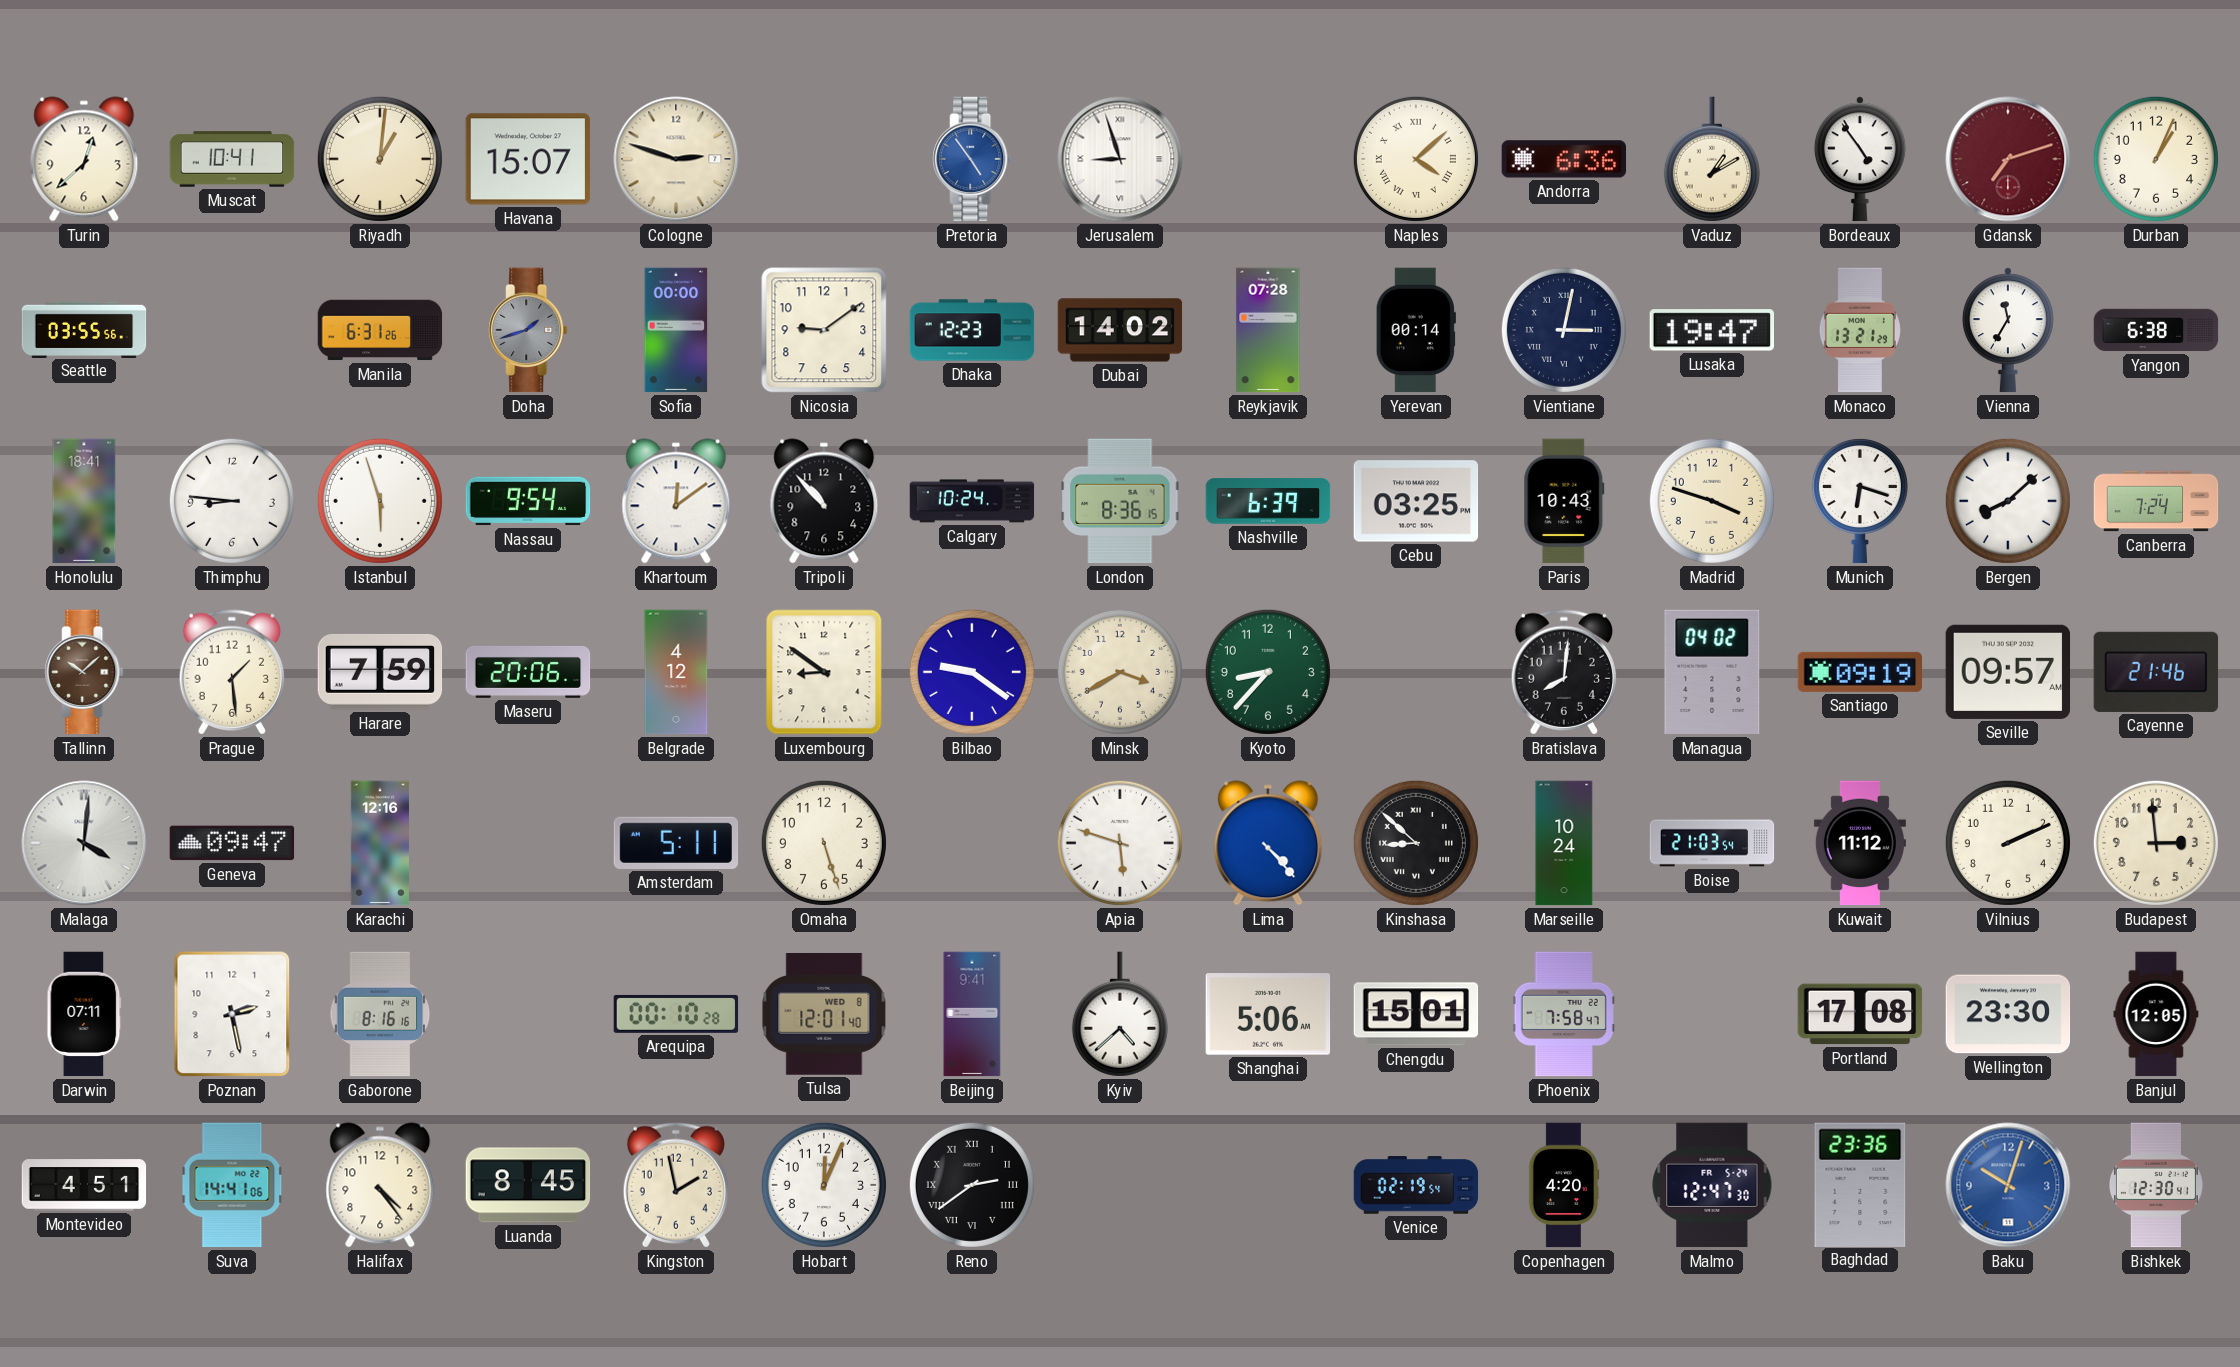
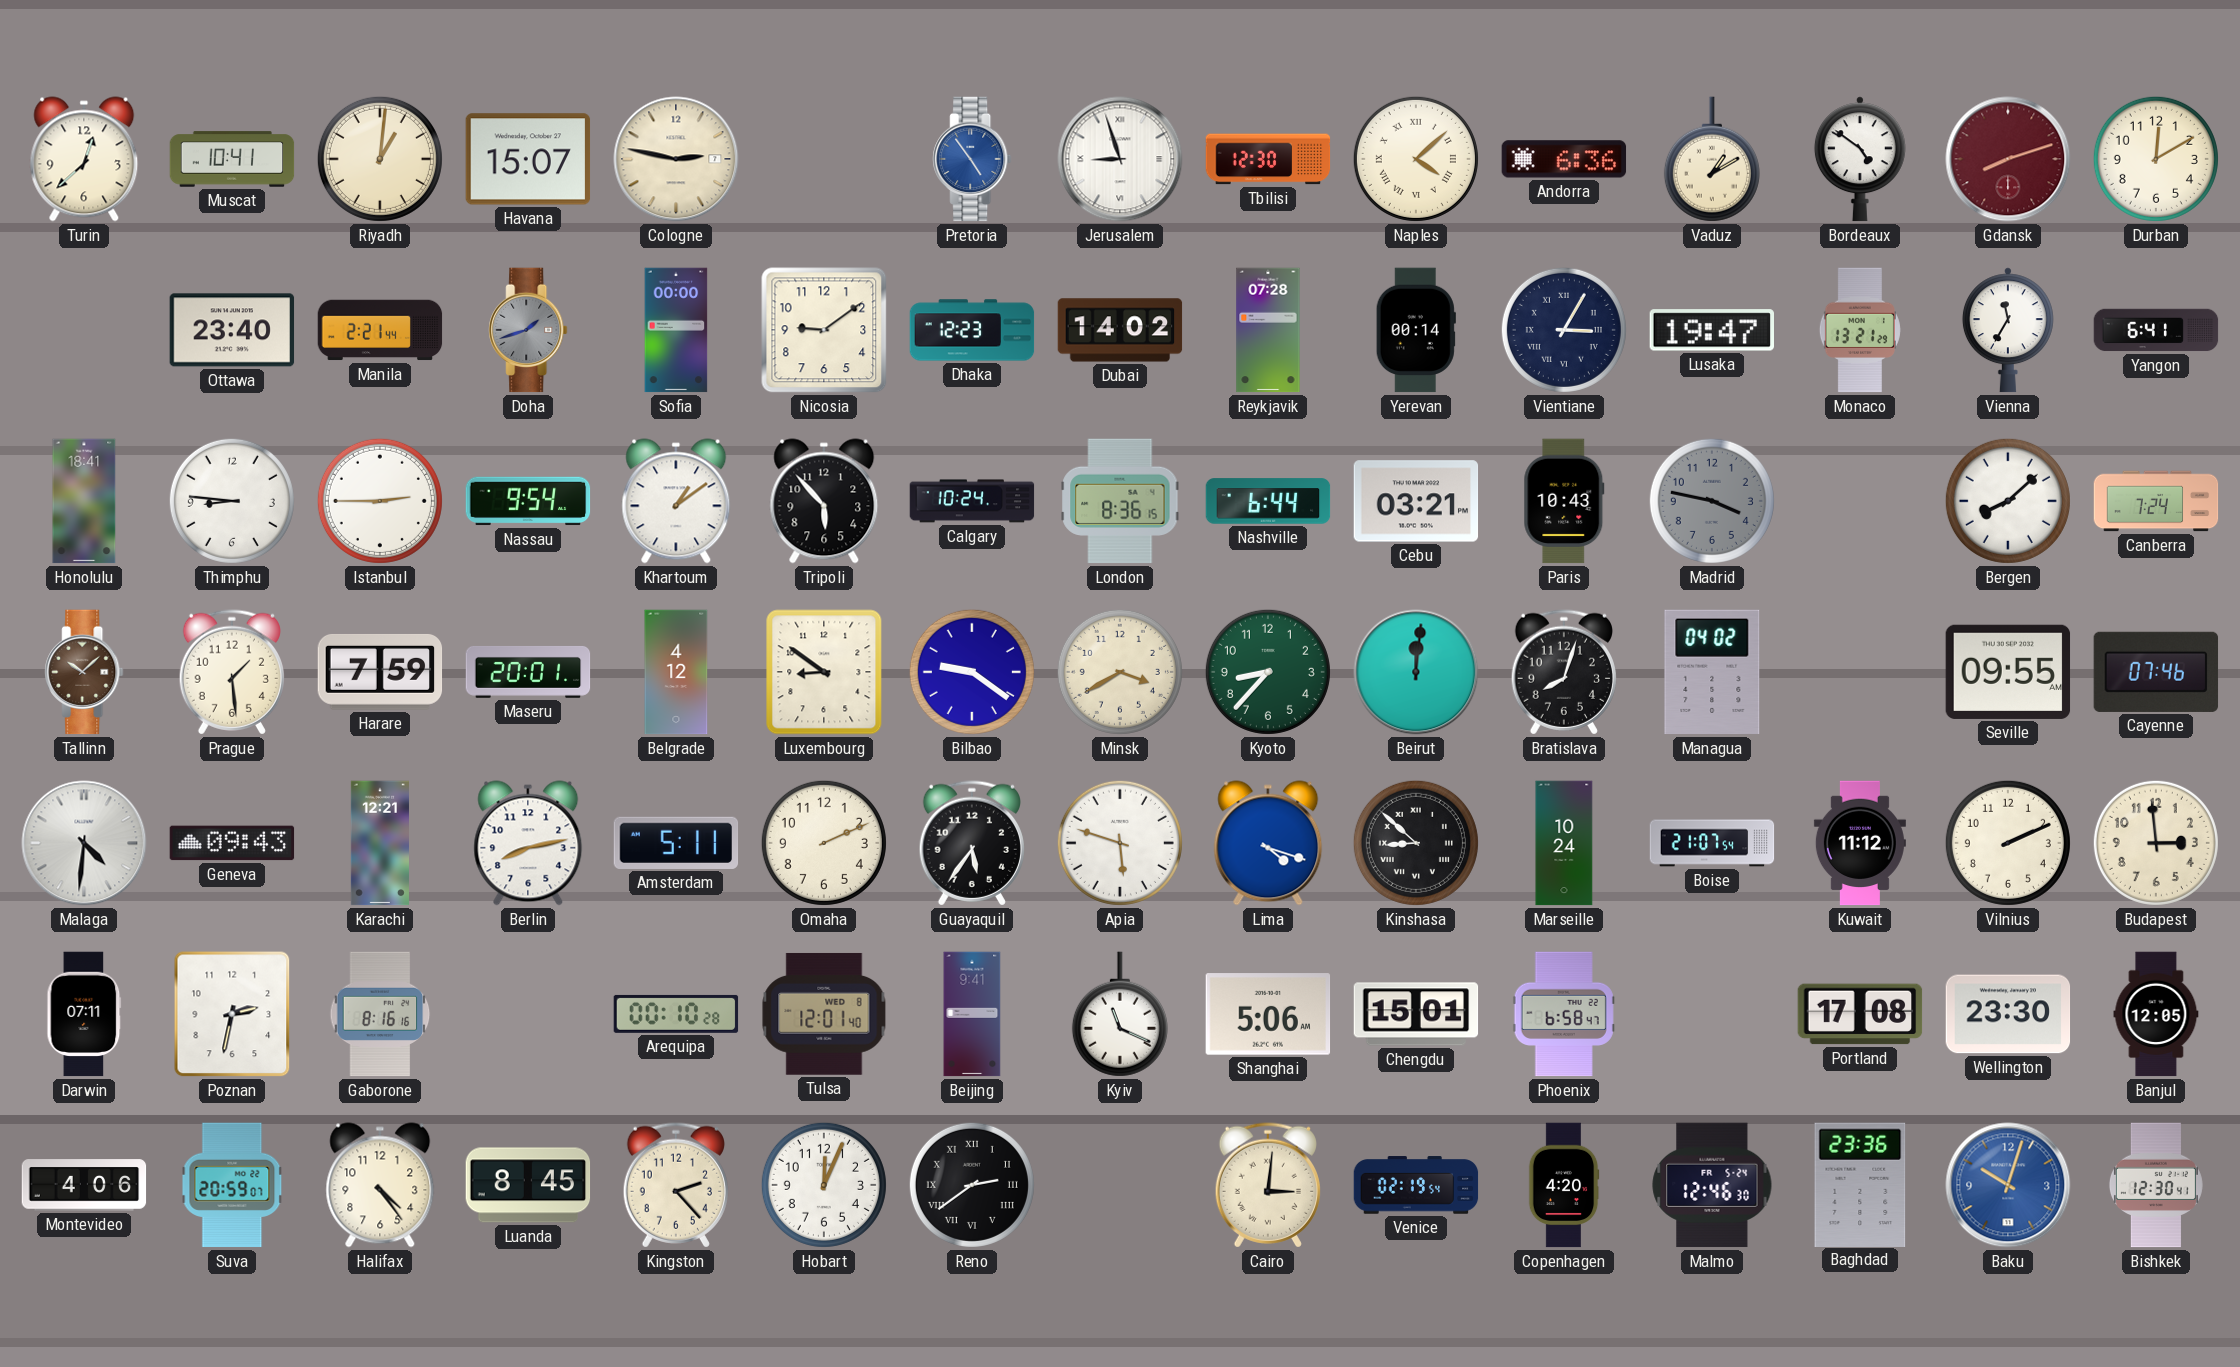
Cologne: 2:48 -> 2:47 (676, 159)
Tbilisi: none -> 12:30 (1268, 159)
Bordeaux: 4:54 -> 4:51 (1860, 159)
Gdansk: 7:12 -> 8:12 (2008, 159)
Durban: 1:04 -> 12:10 (2156, 159)
Seattle: 03:55 -> none (84, 329)
Ottawa: none -> 23:40 (232, 330)
Manila: 6:31 -> 2:21 (380, 330)
Vientiane: 3:02 -> 3:05 (1564, 330)
Yangon: 6:38 -> 6:41 (2156, 330)
Istanbul: 5:57 -> 2:45 (380, 501)
Khartoum: 12:09 -> 1:09 (676, 501)
Tripoli: 10:53 -> 5:53 (824, 501)
Nashville: 6:39 -> 6:44 (1268, 501)
Cebu: 03:25 -> 03:21 (1416, 501)
Madrid: 3:48 -> 3:47 (1712, 501)
Madrid dial: cream -> grey (1712, 501)
Munich: 6:18 -> none (1860, 501)
Maseru: 20:06 -> 20:01 (528, 672)
Beirut: none -> 12:01 (1416, 672)
Bratislava: 8:01 -> 8:03 (1564, 672)
Santiago: 09:19 -> none (1860, 672)
Seville: 09:57 -> 09:55 (2008, 672)
Cayenne: 21:46 -> 07:46 (2156, 672)
Malaga: 4:01 -> 4:31 (84, 843)
Geneva: 09:47 -> 09:43 (232, 843)
Karachi: 12:16 -> 12:21 (380, 843)
Berlin: none -> 8:13 (528, 843)
Omaha: 5:27 -> 2:11 (824, 843)
Guayaquil: none -> 5:36 (972, 843)
Lima: 4:23 -> 4:18 (1268, 843)
Boise: 21:03 -> 21:07 (1712, 843)
Poznan: 2:28 -> 2:32 (232, 1014)
Kyiv: 4:38 -> 11:19 (1120, 1014)
Phoenix: 7:58 -> 6:58 (1564, 1014)
Montevideo: 4:51 -> 4:06 (84, 1185)
Suva: 14:41 -> 20:59 (232, 1185)
Kingston: 1:58 -> 2:23 (676, 1185)
Cairo: none -> 3:01 (1268, 1185)
Malmo: 12:47 -> 12:46 (1712, 1185)
